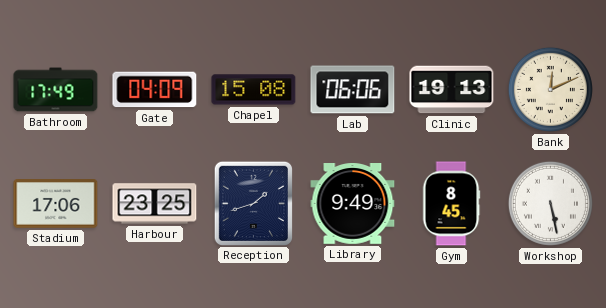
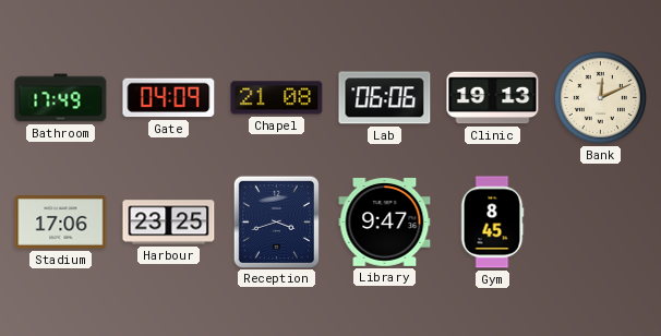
Chapel: 15:08 -> 21:08 (277, 98)
Reception: 1:42 -> 3:42 (276, 221)
Library: 9:49 -> 9:47 (385, 223)
Workshop: 5:28 -> none (550, 203)
